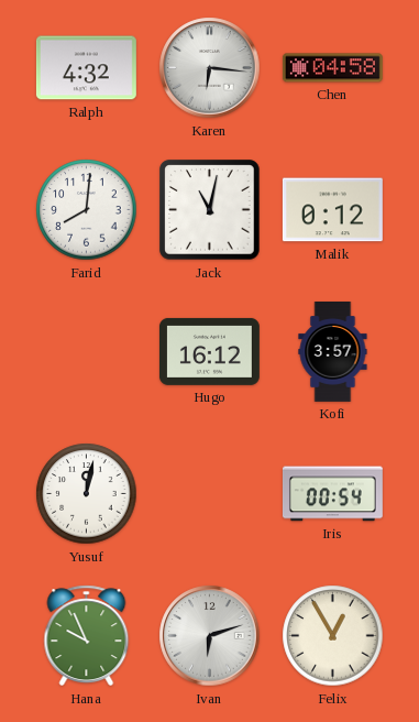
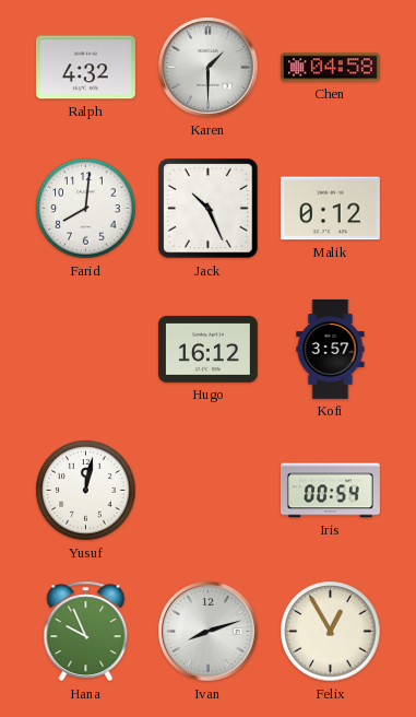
Karen: 6:16 -> 1:30 (209, 68)
Jack: 11:02 -> 10:26 (209, 209)
Ivan: 6:12 -> 8:12 (209, 632)
